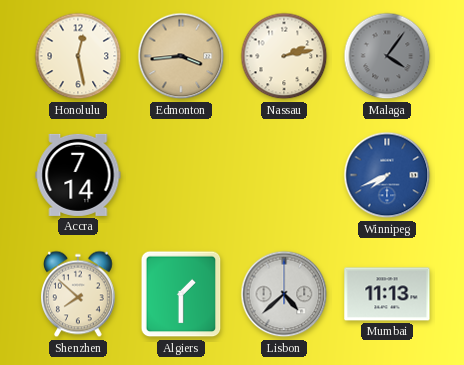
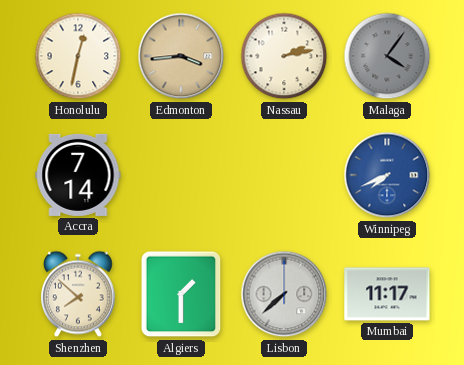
Honolulu: 12:28 -> 12:32 (78, 56)
Lisbon: 4:38 -> 7:38 (284, 294)
Mumbai: 11:13 -> 11:17 (387, 294)
